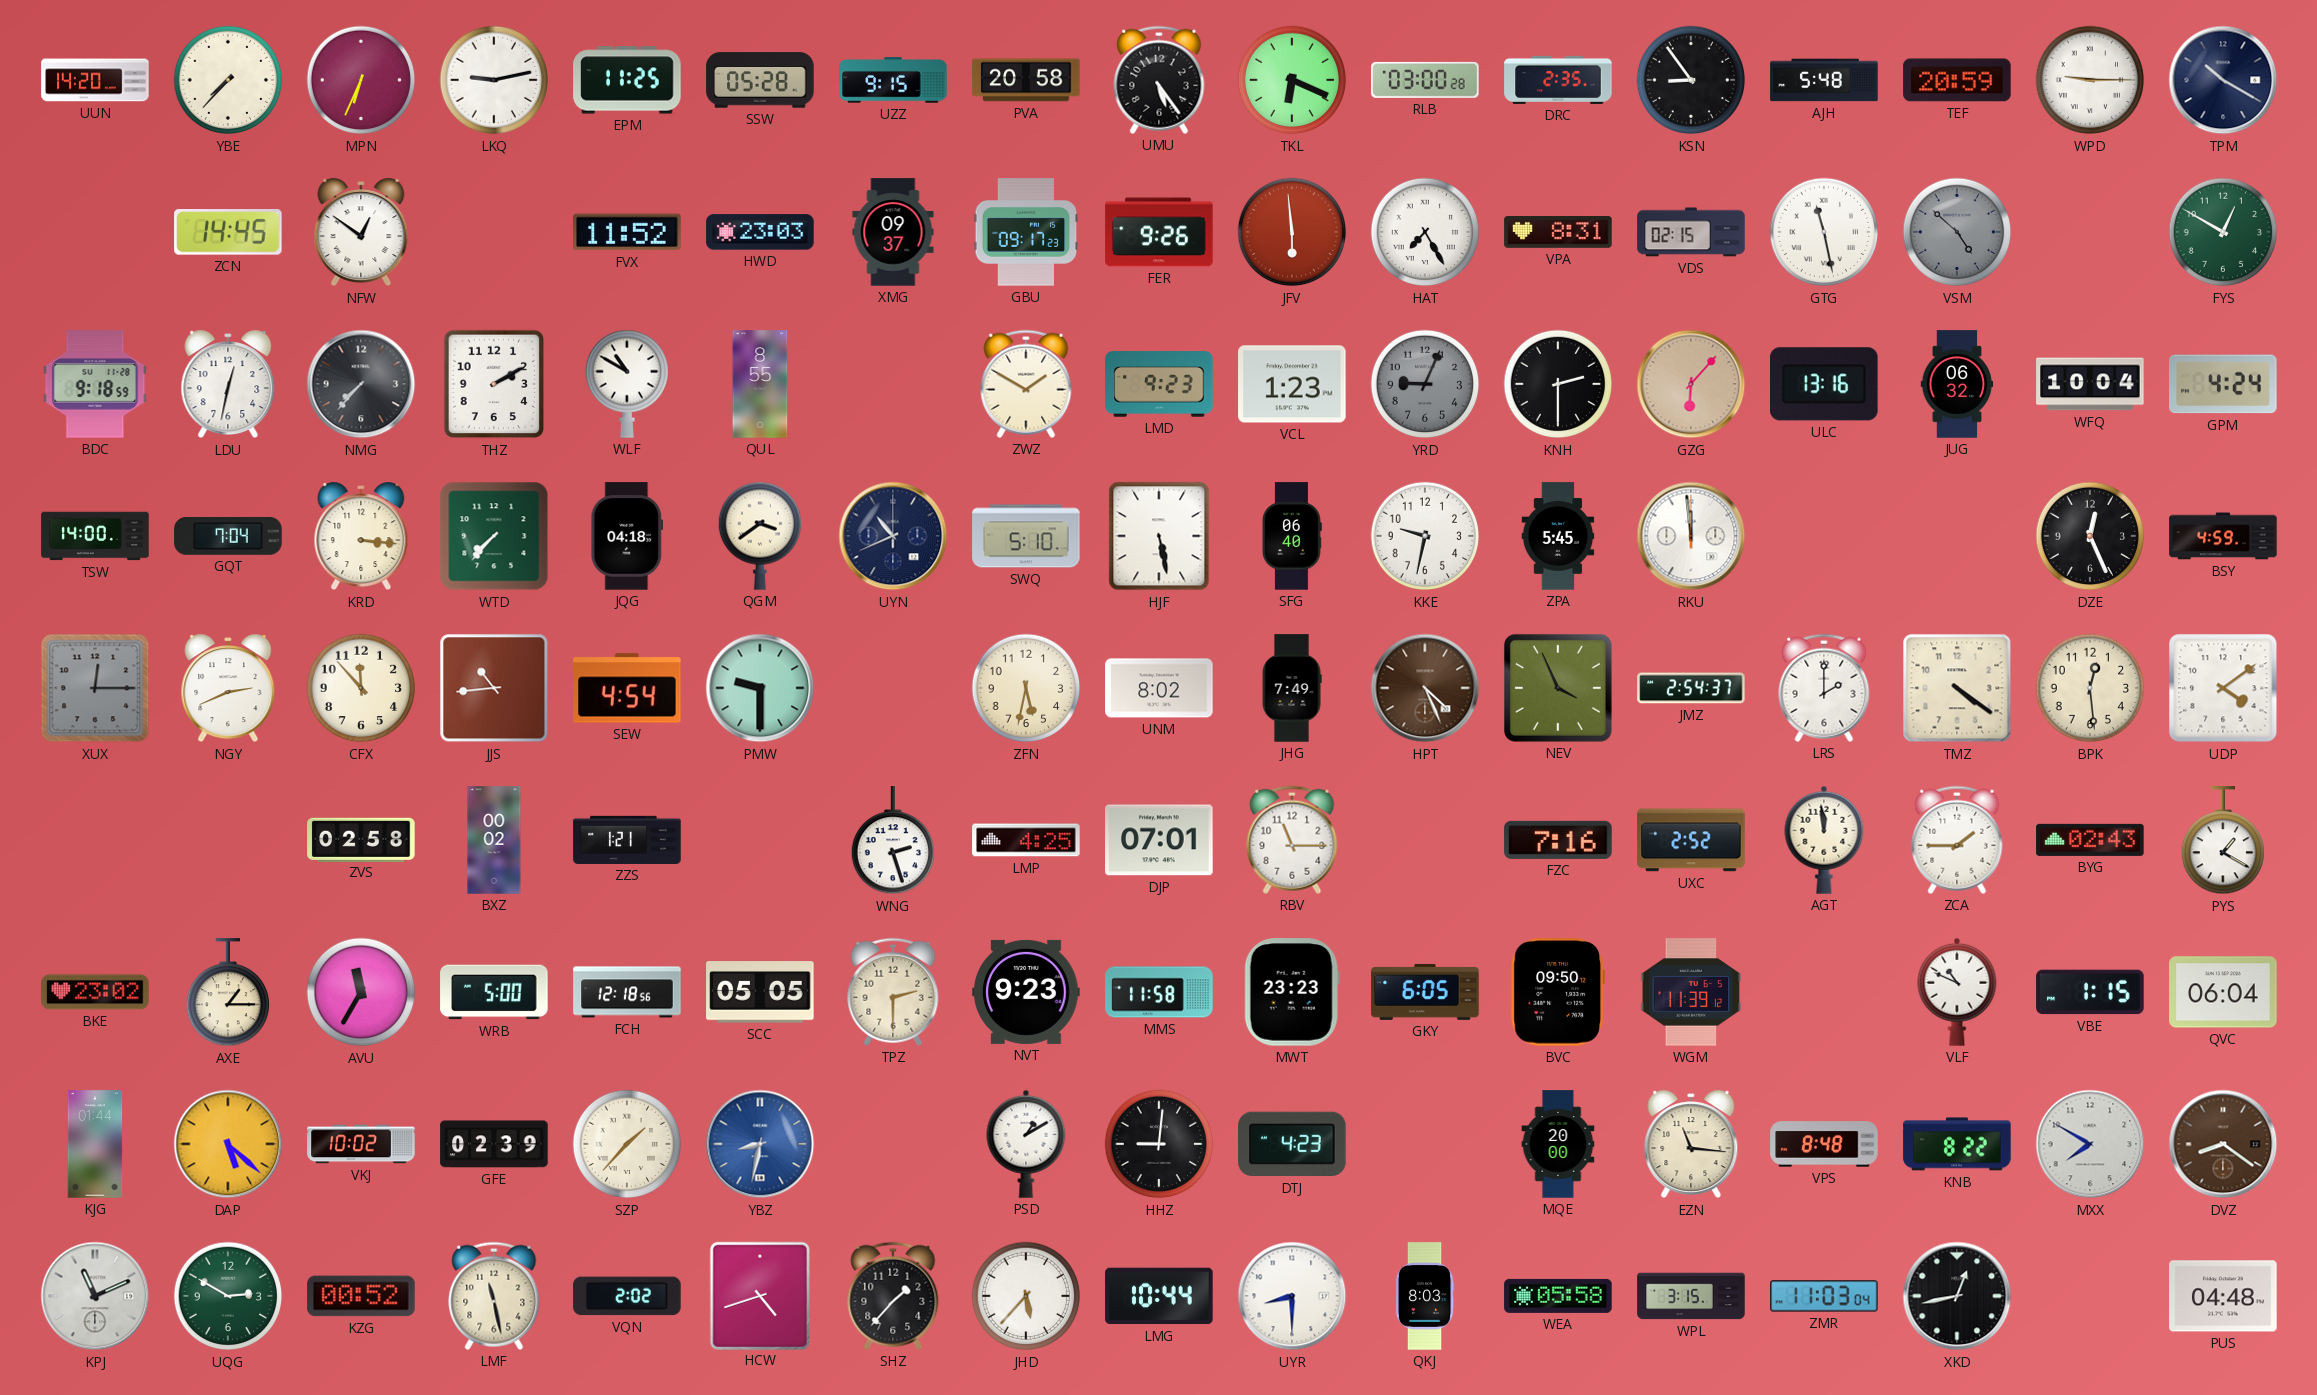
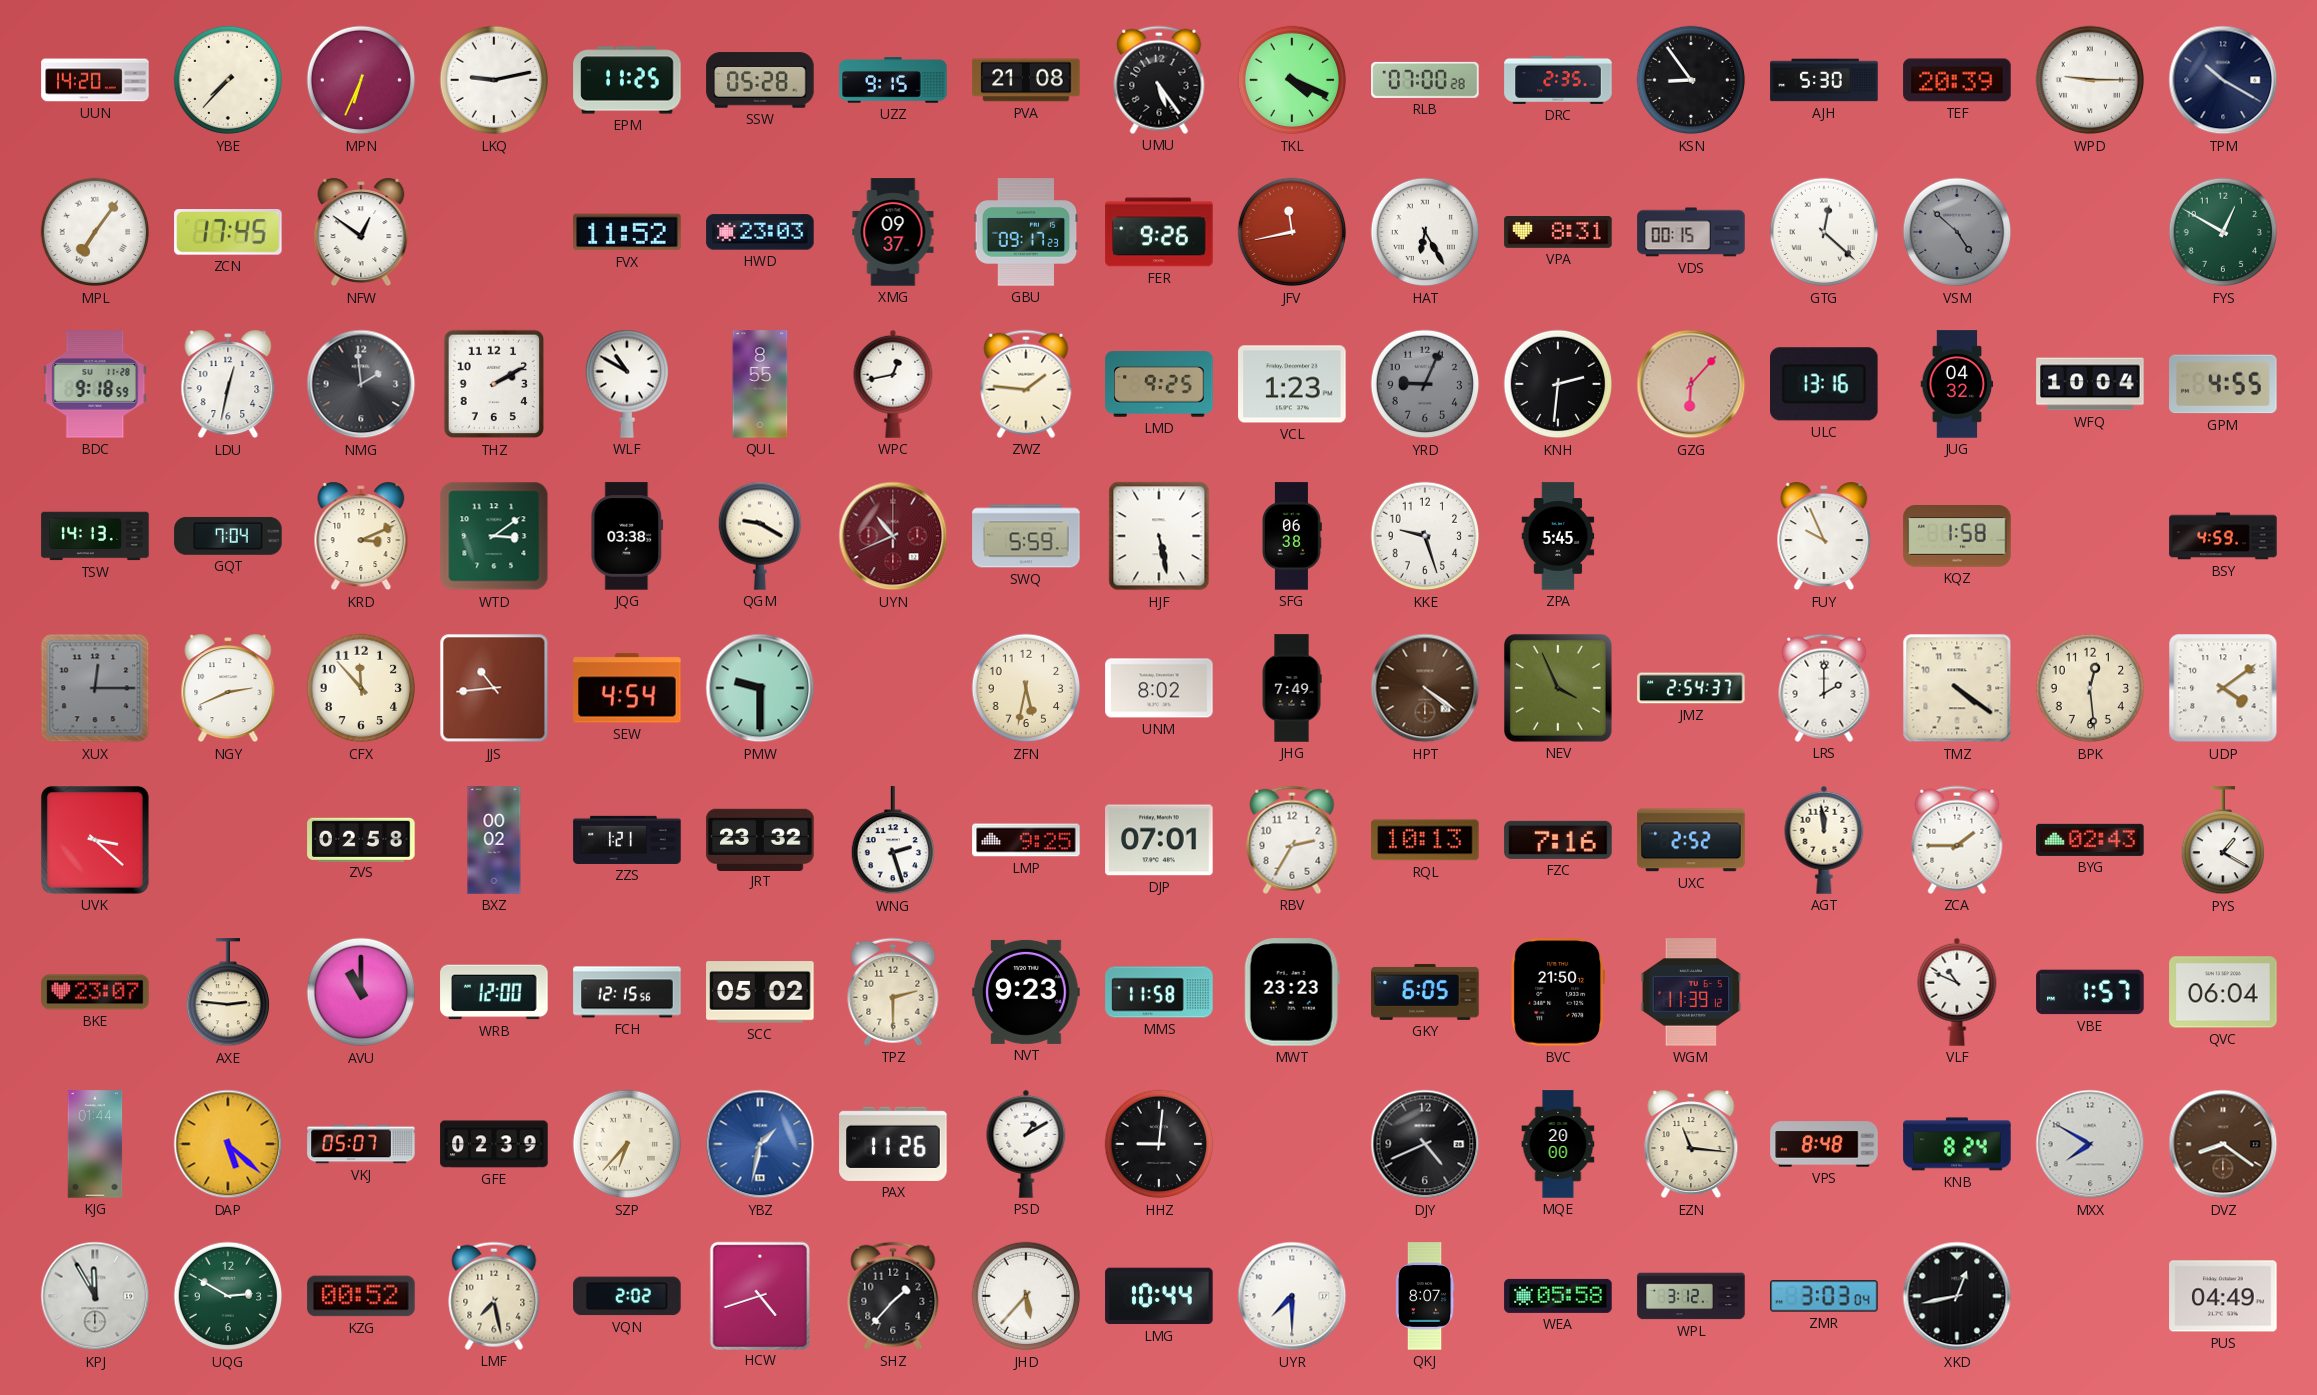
PVA: 20:58 -> 21:08 (1026, 80)
TKL: 6:19 -> 4:19 (1292, 80)
RLB: 03:00 -> 07:00 (1425, 80)
AJH: 5:48 -> 5:30 (1824, 80)
TEF: 20:59 -> 20:39 (1957, 80)
MPL: none -> 7:06 (95, 232)
ZCN: 14:45 -> 17:45 (228, 232)
JFV: 5:59 -> 11:43 (1292, 232)
HAT: 7:25 -> 6:25 (1425, 232)
VDS: 02:15 -> 00:15 (1691, 232)
GTG: 11:28 -> 12:22 (1824, 232)
NMG: 7:37 -> 1:59 (361, 384)
WPC: none -> 12:43 (893, 384)
ZWZ: 1:50 -> 1:46 (1026, 384)
LMD: 9:23 -> 9:25 (1159, 384)
KNH: 2:30 -> 2:31 (1558, 384)
JUG: 06:32 -> 04:32 (1957, 384)
GPM: 4:24 -> 4:55 (2223, 384)
TSW: 14:00 -> 14:13 (95, 536)
KRD: 3:16 -> 3:11 (361, 536)
WTD: 7:37 -> 3:09 (494, 536)
JQG: 04:18 -> 03:38 (627, 536)
QGM: 3:39 -> 9:20 (759, 536)
UYN dial: navy -> burgundy (893, 536)
SWQ: 5:10 -> 5:59 (1026, 536)
SFG: 06:40 -> 06:38 (1292, 536)
KKE: 9:32 -> 9:27 (1425, 536)
RKU: 11:59 -> none (1691, 536)
FUY: none -> 9:56 (1824, 536)
KQZ: none -> 1:58 (1957, 536)
DZE: 12:26 -> none (2090, 536)
HPT: 4:26 -> 4:21 (1425, 688)
UVK: none -> 3:22 (95, 840)
JRT: none -> 23:32 (760, 839)
LMP: 4:25 -> 9:25 (1026, 840)
RBV: 11:15 -> 2:35 (1292, 840)
RQL: none -> 10:13 (1425, 840)
BKE: 23:02 -> 23:07 (95, 992)
AXE: 1:15 -> 2:46 (227, 993)
AVU: 11:35 -> 11:00 (361, 992)
WRB: 5:00 -> 12:00 (494, 992)
FCH: 12:18 -> 12:15 (627, 992)
SCC: 05:05 -> 05:02 (760, 992)
BVC: 09:50 -> 21:50 (1558, 992)
VBE: 1:15 -> 1:57 (2090, 992)
VKJ: 10:02 -> 05:07 (361, 1144)
SZP: 1:37 -> 6:37 (627, 1144)
YBZ: 8:32 -> 1:32 (760, 1144)
PAX: none -> 11:26 (893, 1144)
DTJ: 4:23 -> none (1292, 1144)
DJY: none -> 4:41 (1425, 1144)
KNB: 8:22 -> 8:24 (1957, 1144)
KPJ: 11:11 -> 11:55 (95, 1296)
LMF: 11:28 -> 7:28 (494, 1296)
UYR: 8:30 -> 7:30 (1292, 1296)
QKJ: 8:03 -> 8:07 (1425, 1296)
WPL: 3:15 -> 3:12 (1691, 1296)
ZMR: 11:03 -> 3:03 (1824, 1296)
PUS: 04:48 -> 04:49 (2223, 1296)
